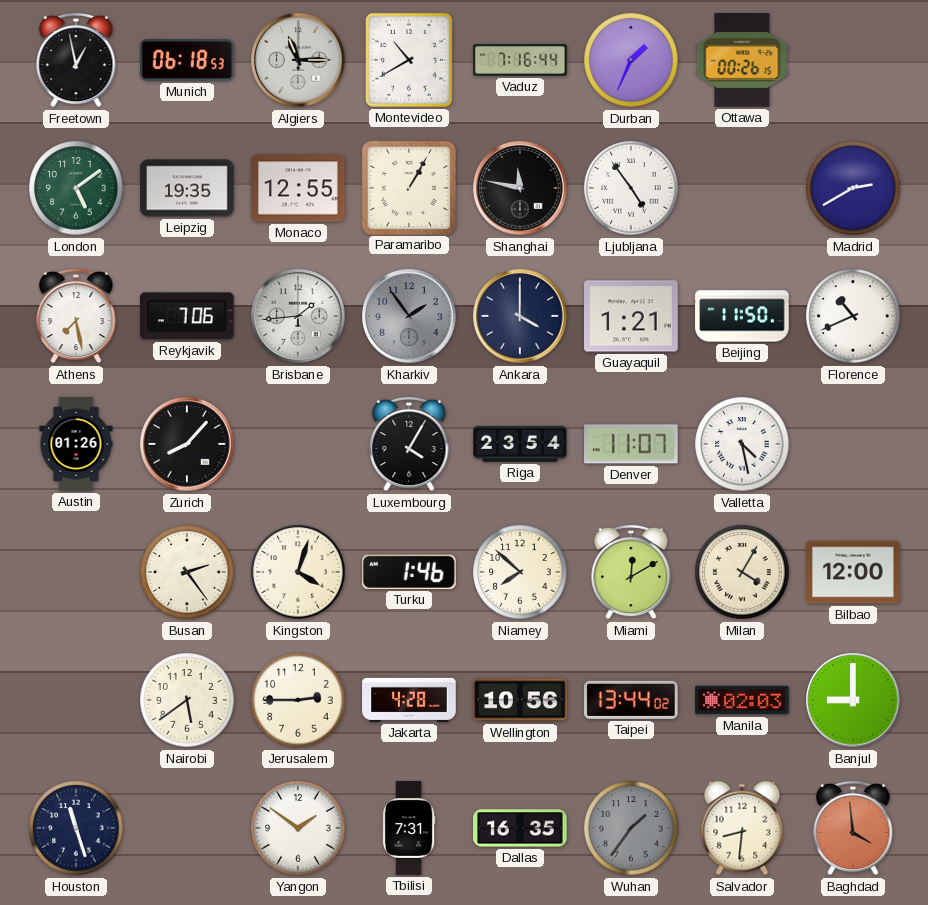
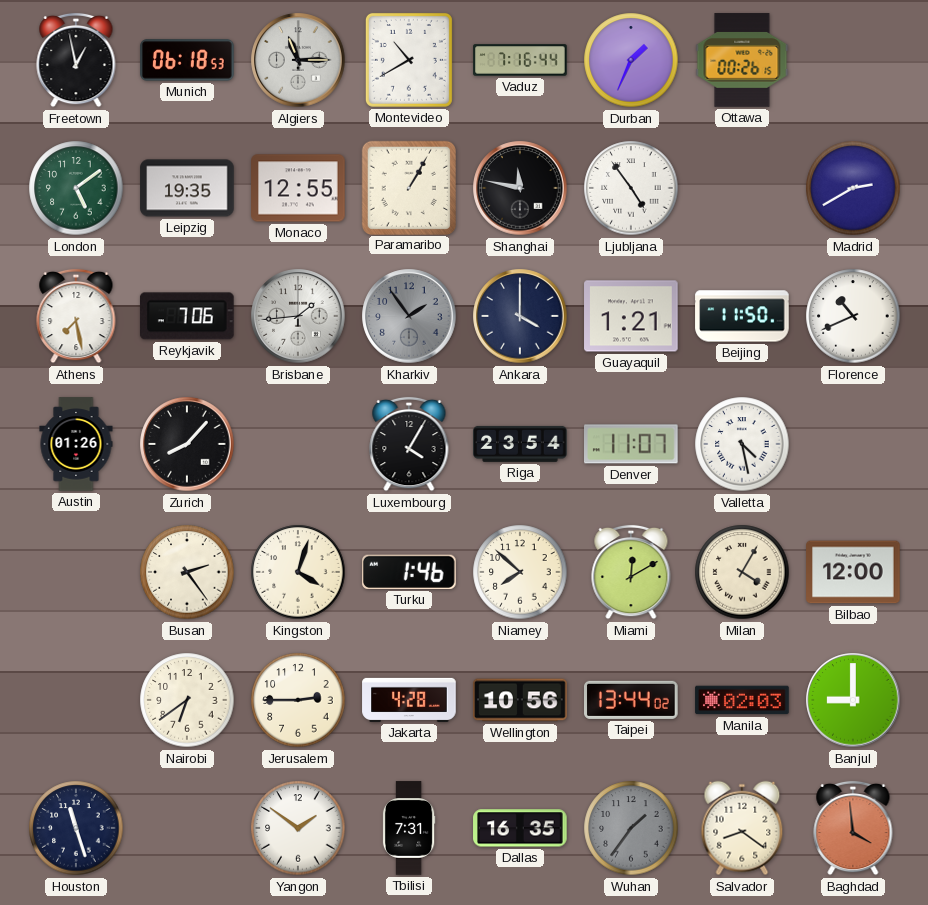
Nairobi: 5:39 -> 6:39 (187, 700)
Salvador: 8:31 -> 8:21 (742, 828)
